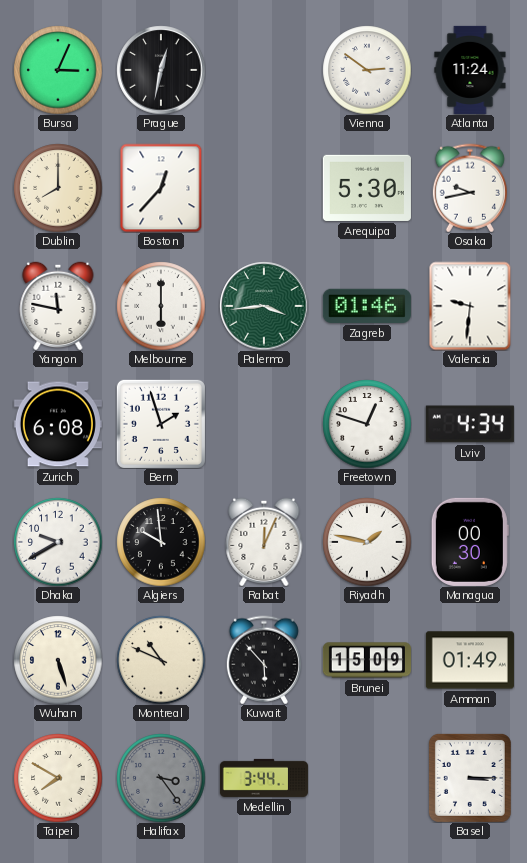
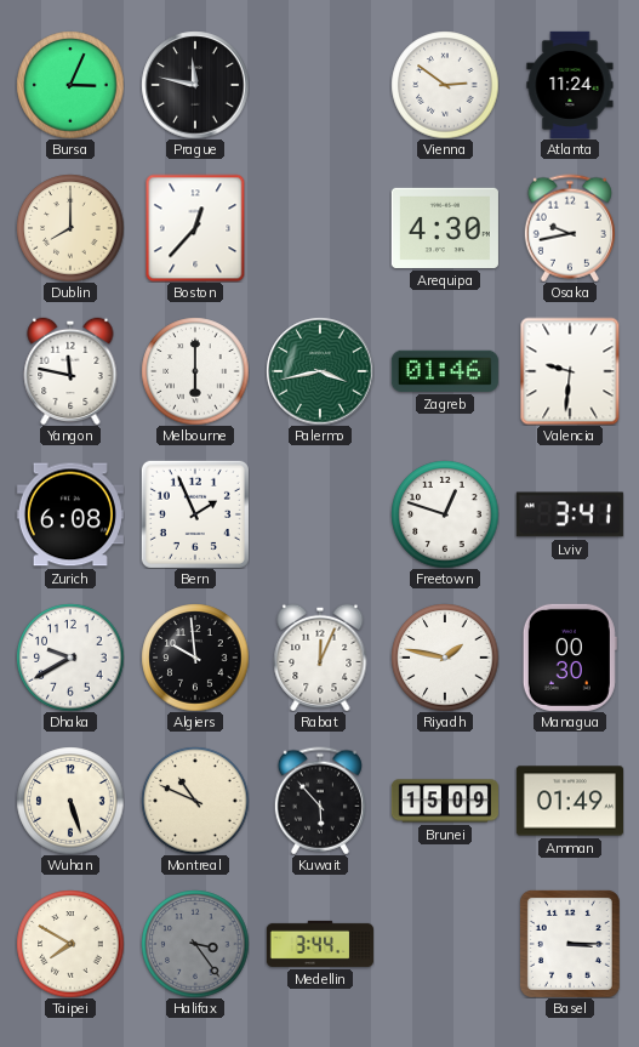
Prague: 12:32 -> 11:47 (195, 85)
Arequipa: 5:30 -> 4:30 (445, 228)
Palermo: 3:44 -> 3:43 (320, 371)
Bern: 1:57 -> 1:56 (195, 514)
Lviv: 4:34 -> 3:41 (570, 514)
